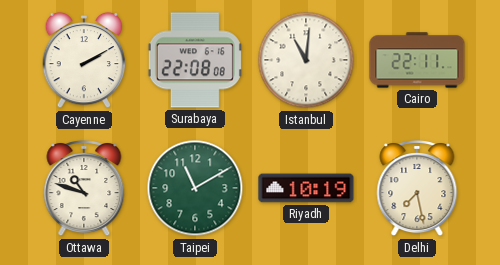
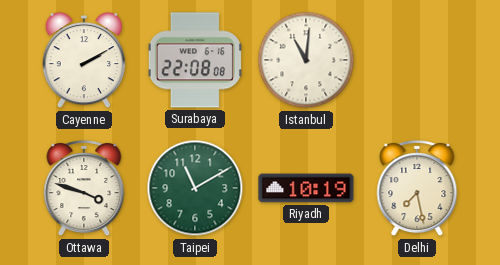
Cairo: 22:11 -> none (417, 60)
Ottawa: 10:48 -> 3:48 (84, 188)
